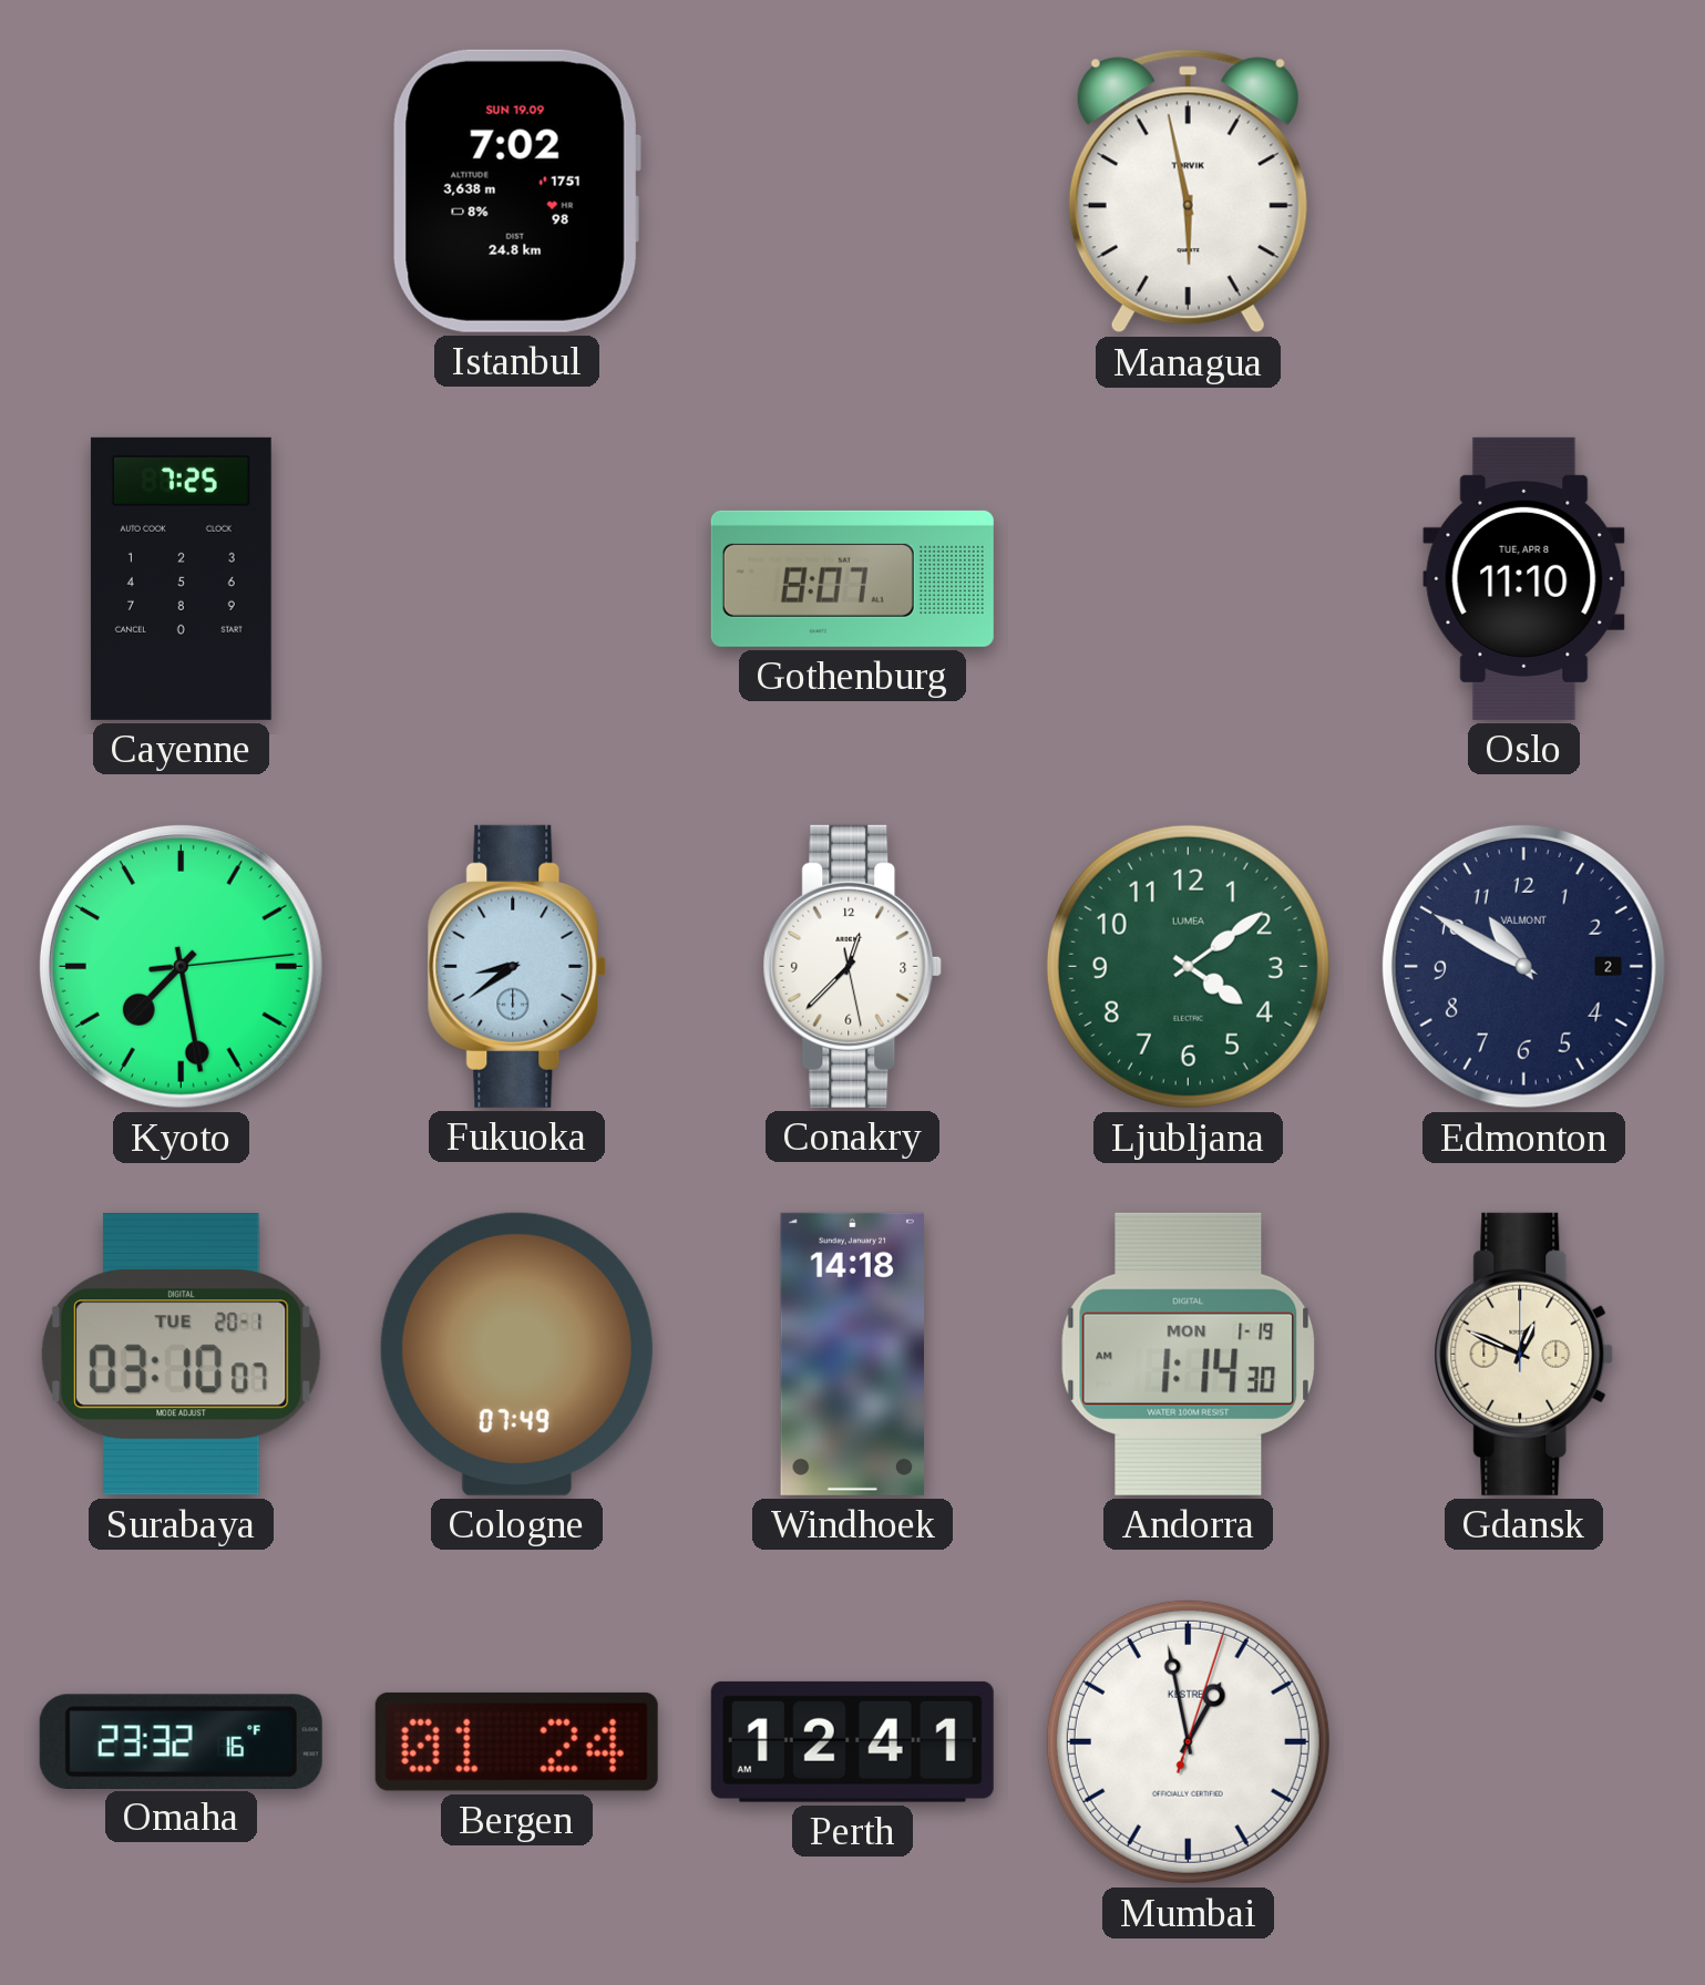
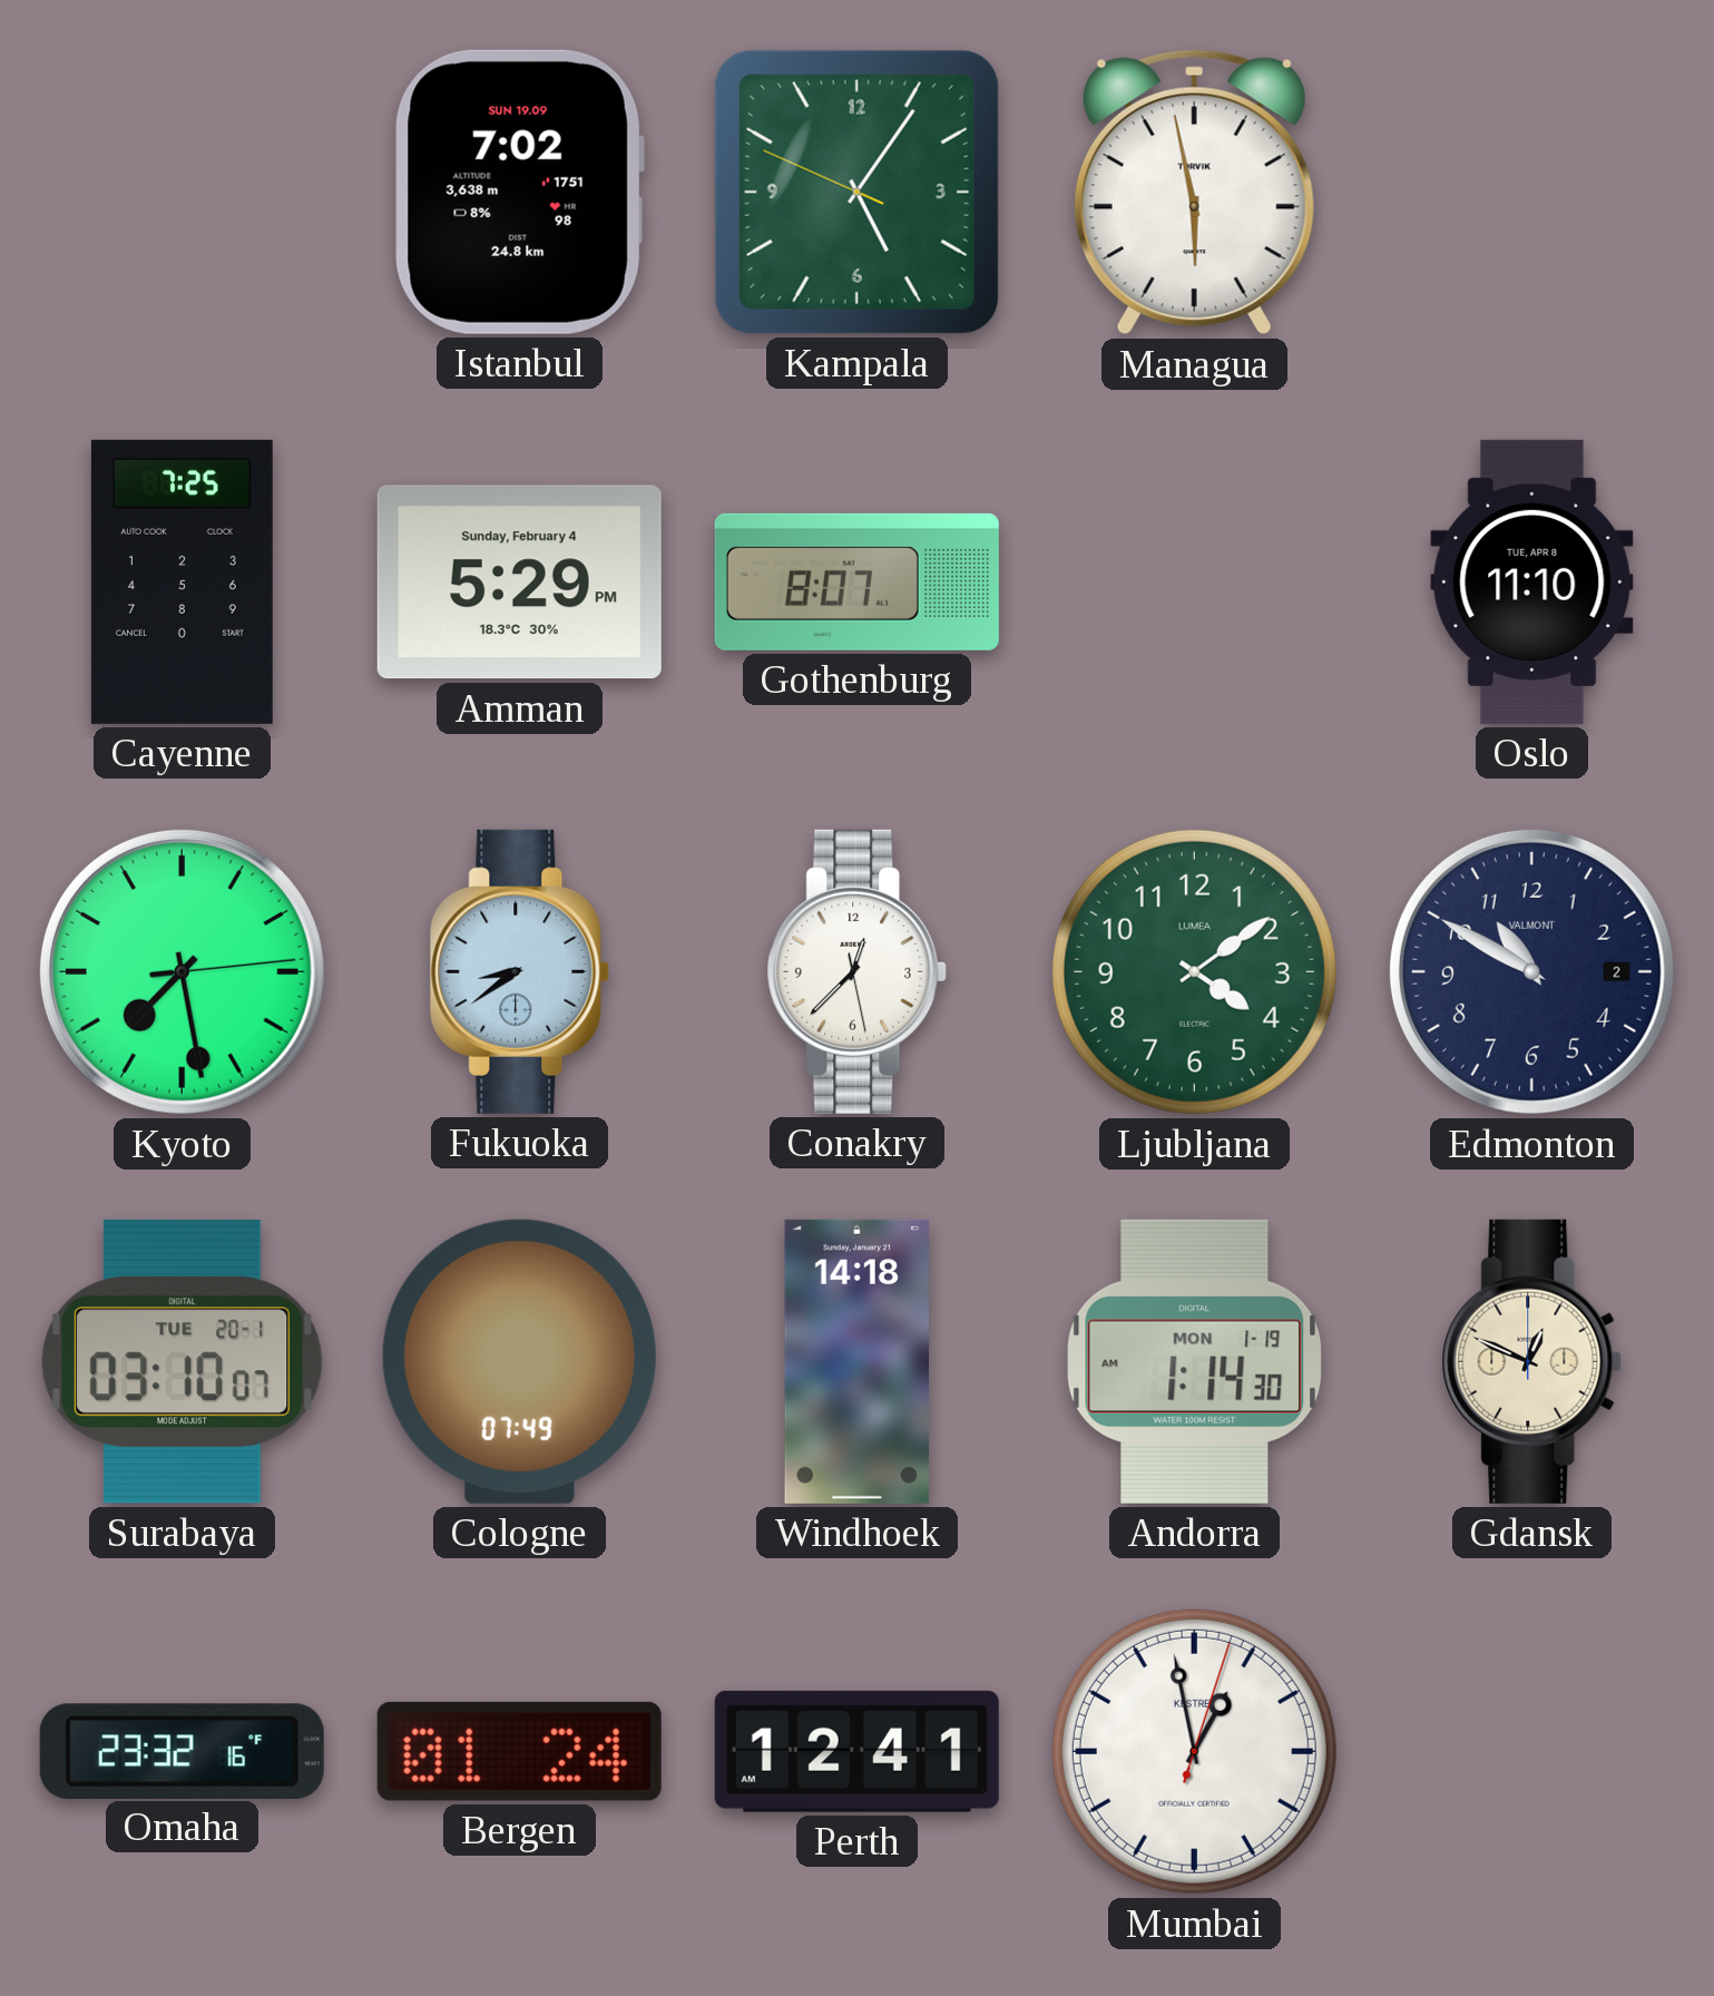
Kampala: none -> 5:05 (856, 192)
Amman: none -> 5:29 (519, 583)
